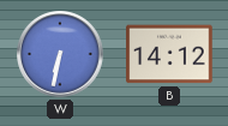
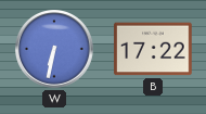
B: 14:12 -> 17:22 (153, 49)
